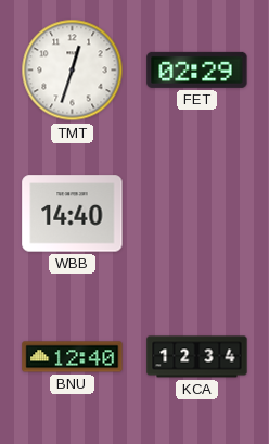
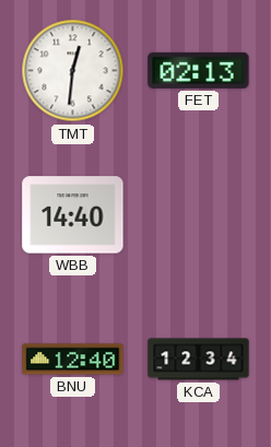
TMT: 12:33 -> 12:31 (73, 71)
FET: 02:29 -> 02:13 (199, 70)
